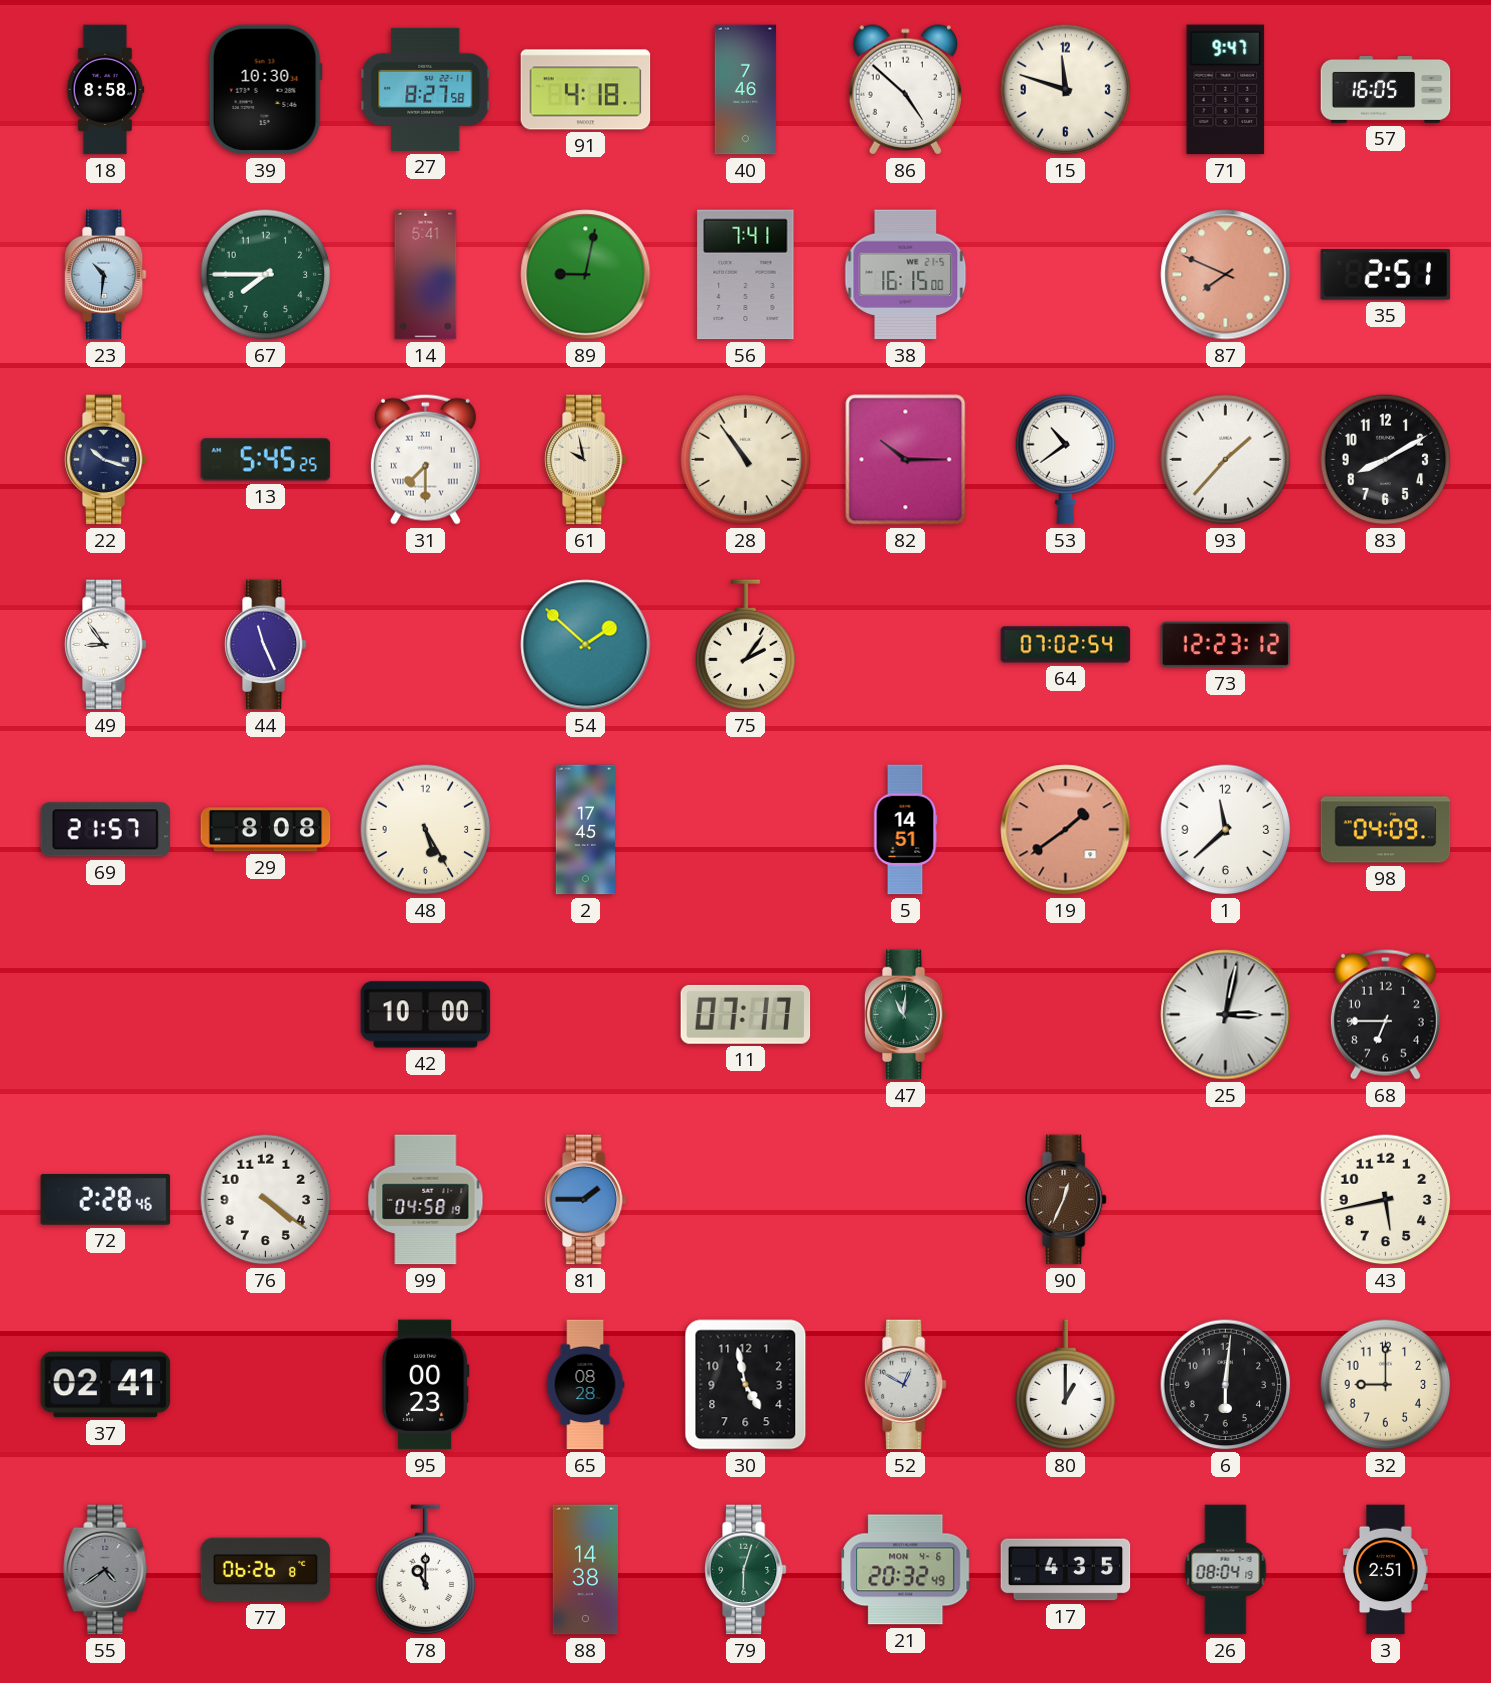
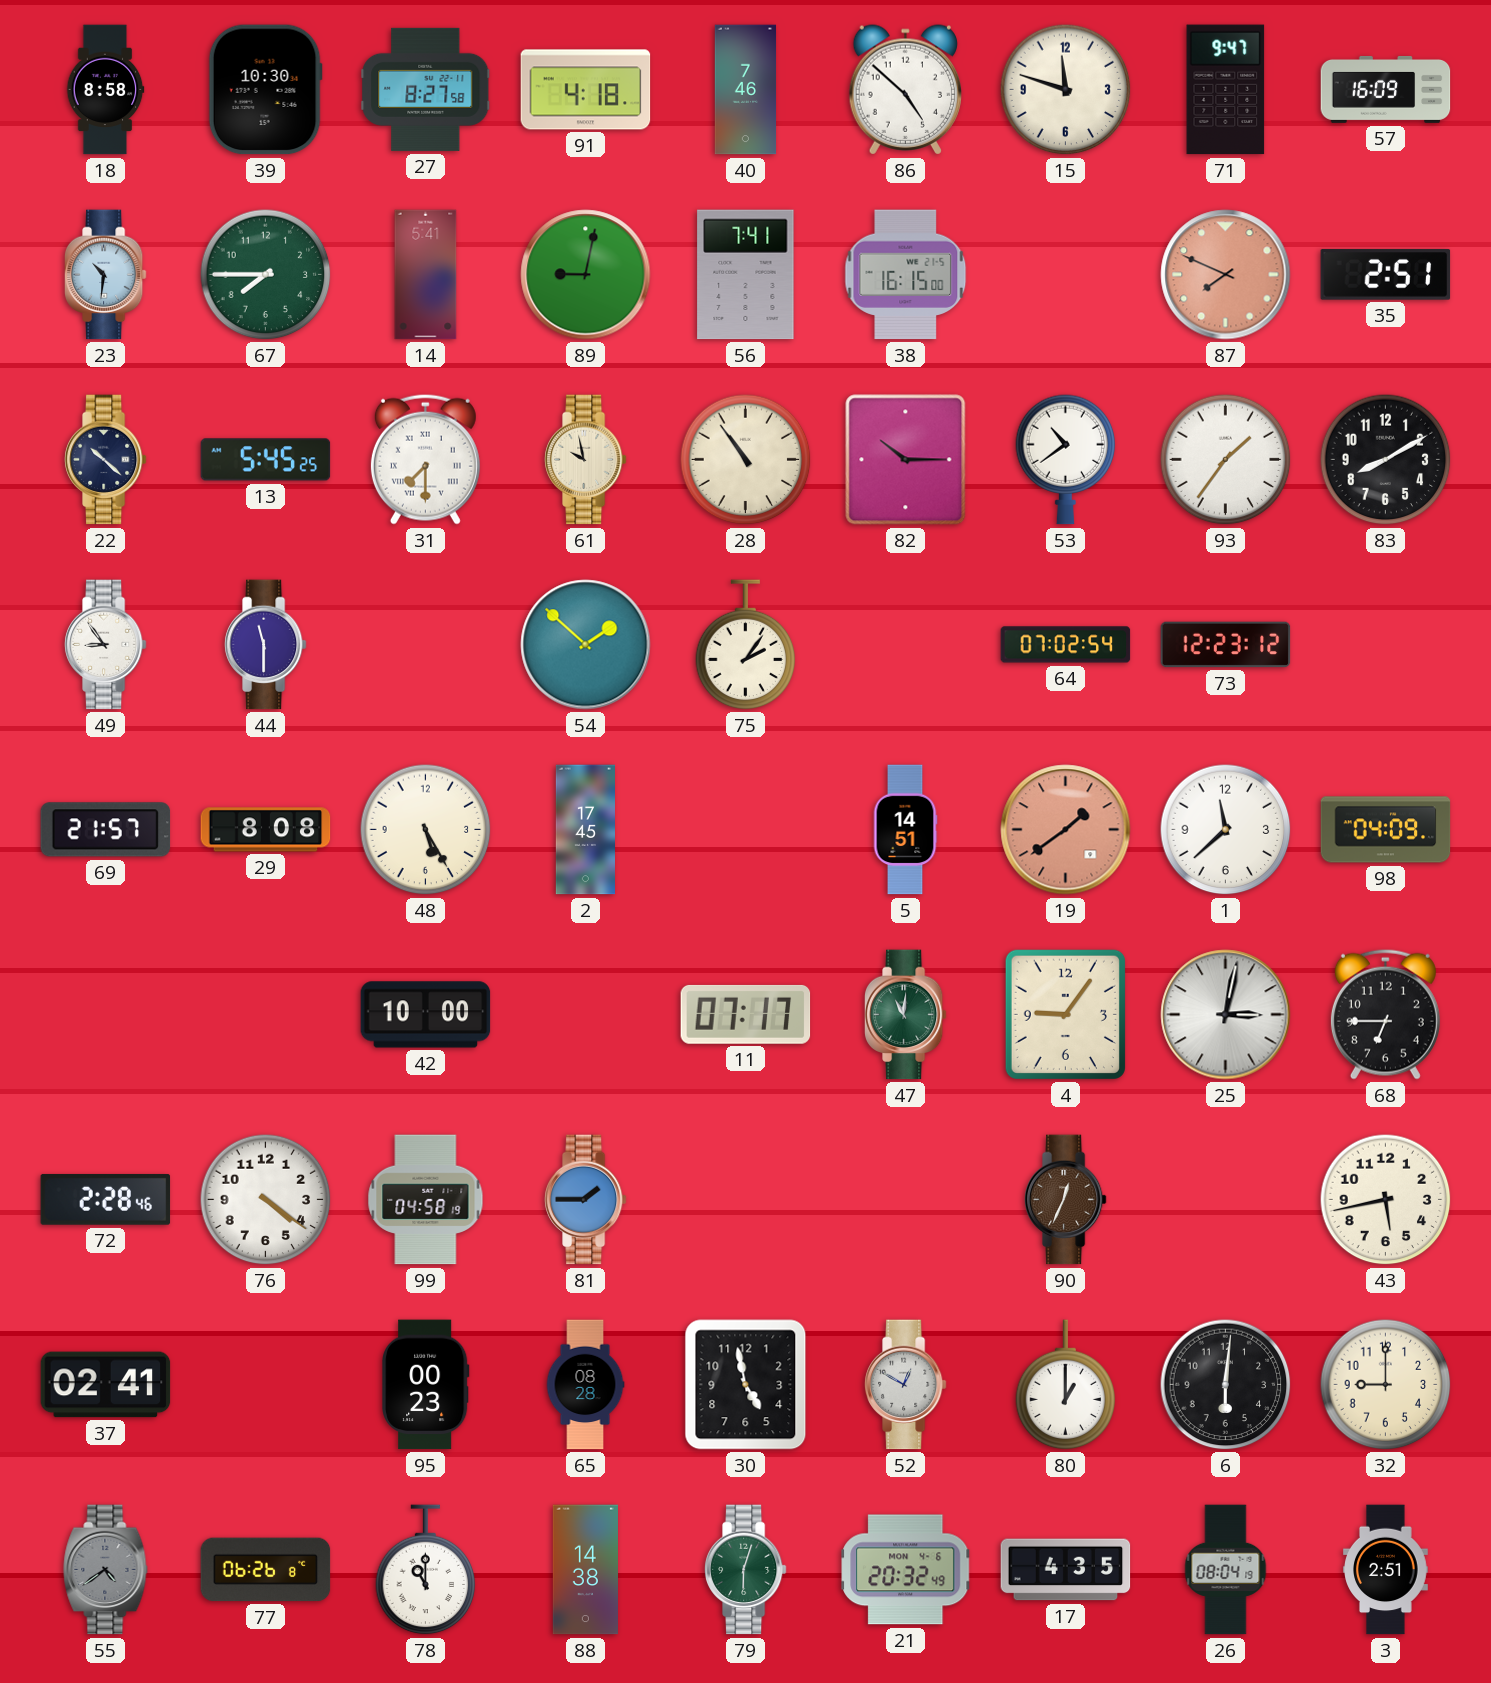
57: 16:05 -> 16:09 (1386, 89)
22: 10:18 -> 10:22 (105, 460)
93: 1:37 -> 1:36 (1226, 460)
44: 11:26 -> 11:30 (265, 645)
4: none -> 9:06 (1065, 1014)
